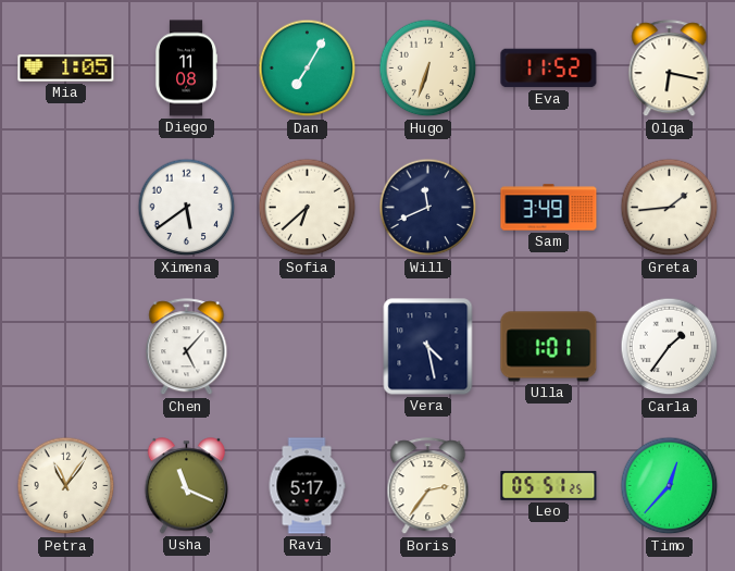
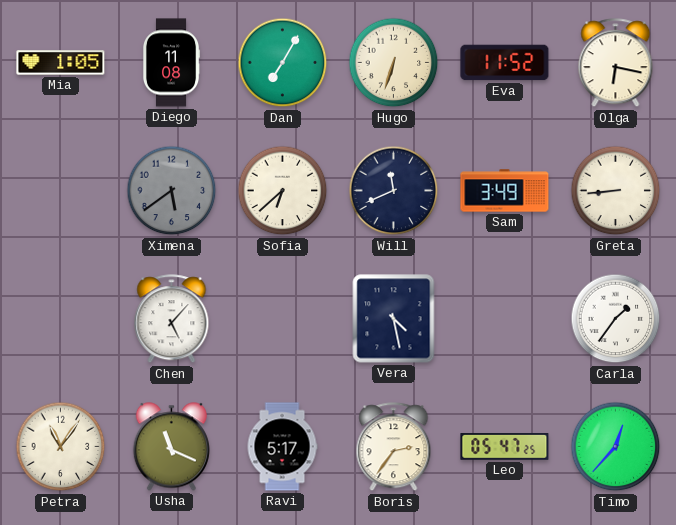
Ximena dial: white -> grey (172, 191)
Greta: 1:44 -> 8:44 (616, 191)
Ulla: 1:01 -> none (549, 347)
Leo: 05:51 -> 05:47 (505, 447)
